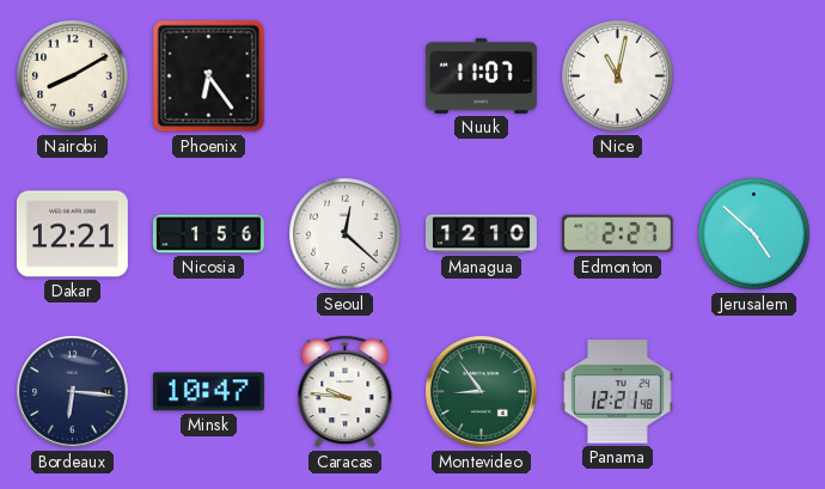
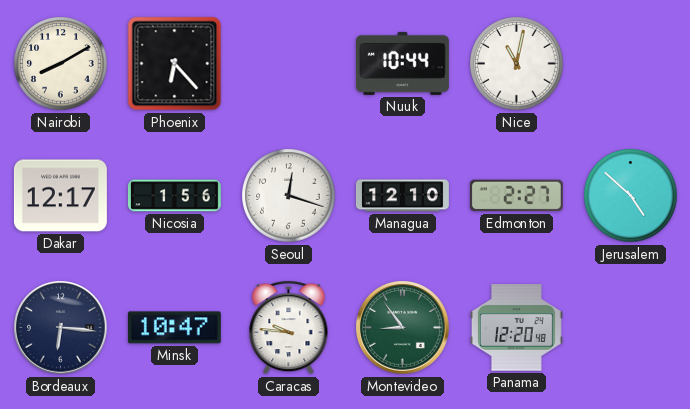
Phoenix: 6:24 -> 6:23 (175, 64)
Nuuk: 11:07 -> 10:44 (402, 63)
Dakar: 12:21 -> 12:17 (60, 196)
Seoul: 12:22 -> 12:18 (289, 196)
Panama: 12:21 -> 12:20 (516, 328)
